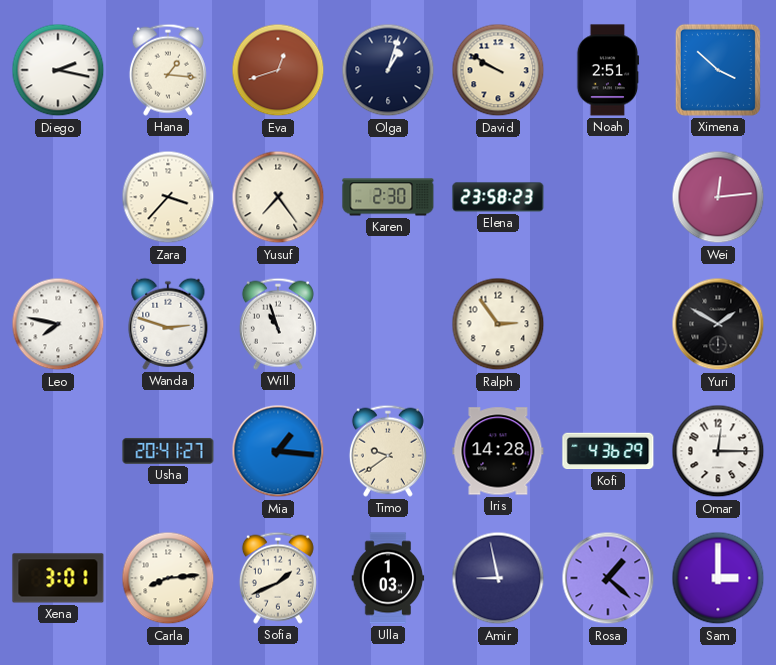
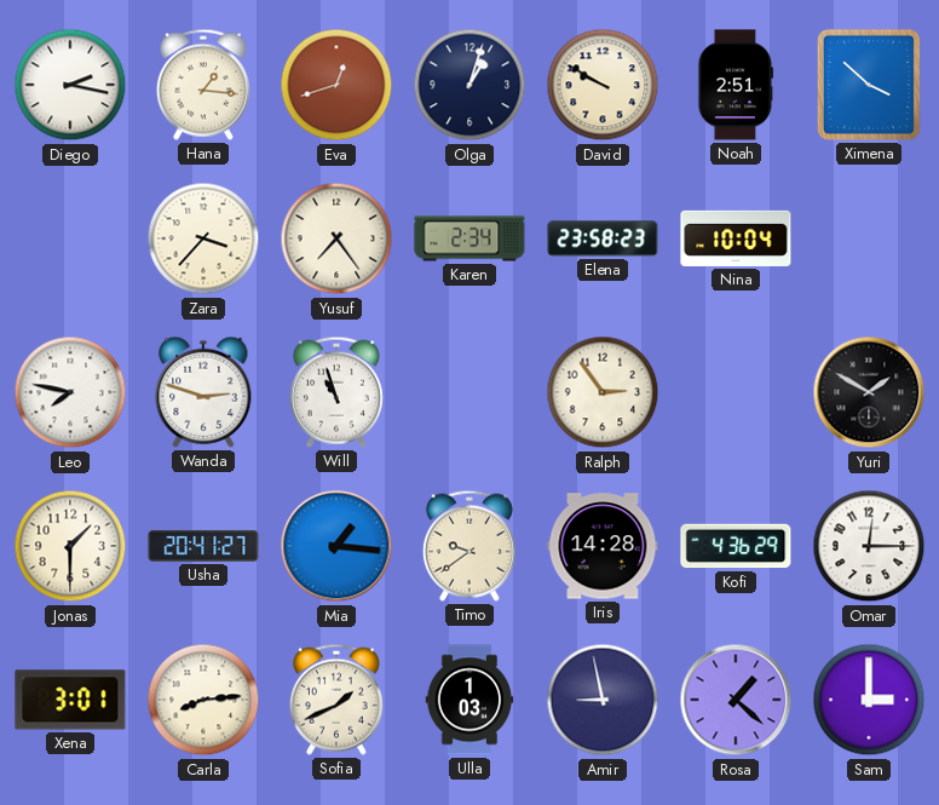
Karen: 2:30 -> 2:34 (469, 238)
Nina: none -> 10:04 (736, 238)
Wei: 12:14 -> none (718, 197)
Jonas: none -> 1:30 (70, 546)
